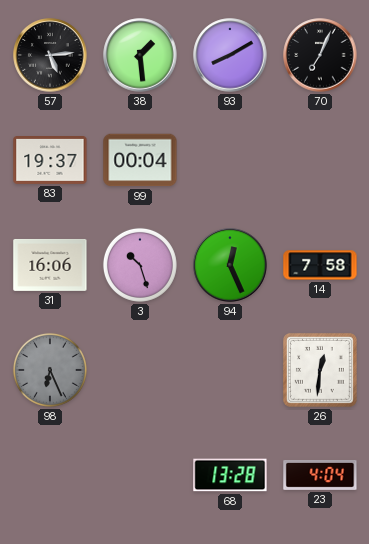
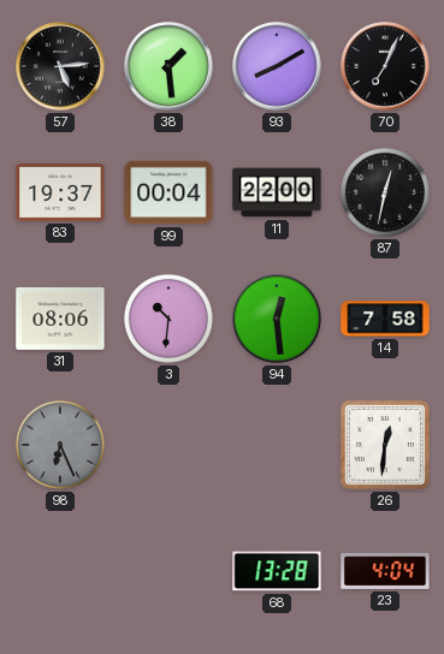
11: none -> 22:00 (277, 192)
87: none -> 12:32 (385, 192)
31: 16:06 -> 08:06 (60, 319)
3: 10:27 -> 10:31 (168, 319)
94: 12:26 -> 12:29 (277, 319)
